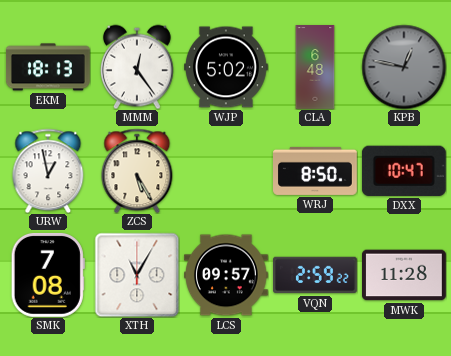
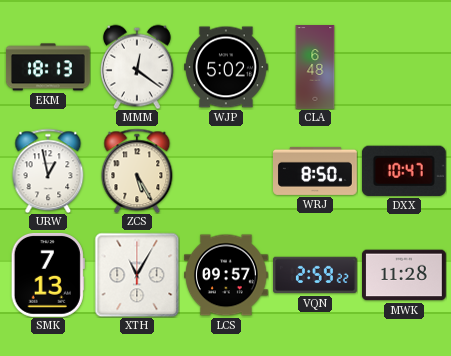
MMM: 12:24 -> 12:21 (137, 67)
KPB: 12:47 -> none (404, 67)
SMK: 7:08 -> 7:13 (48, 275)
